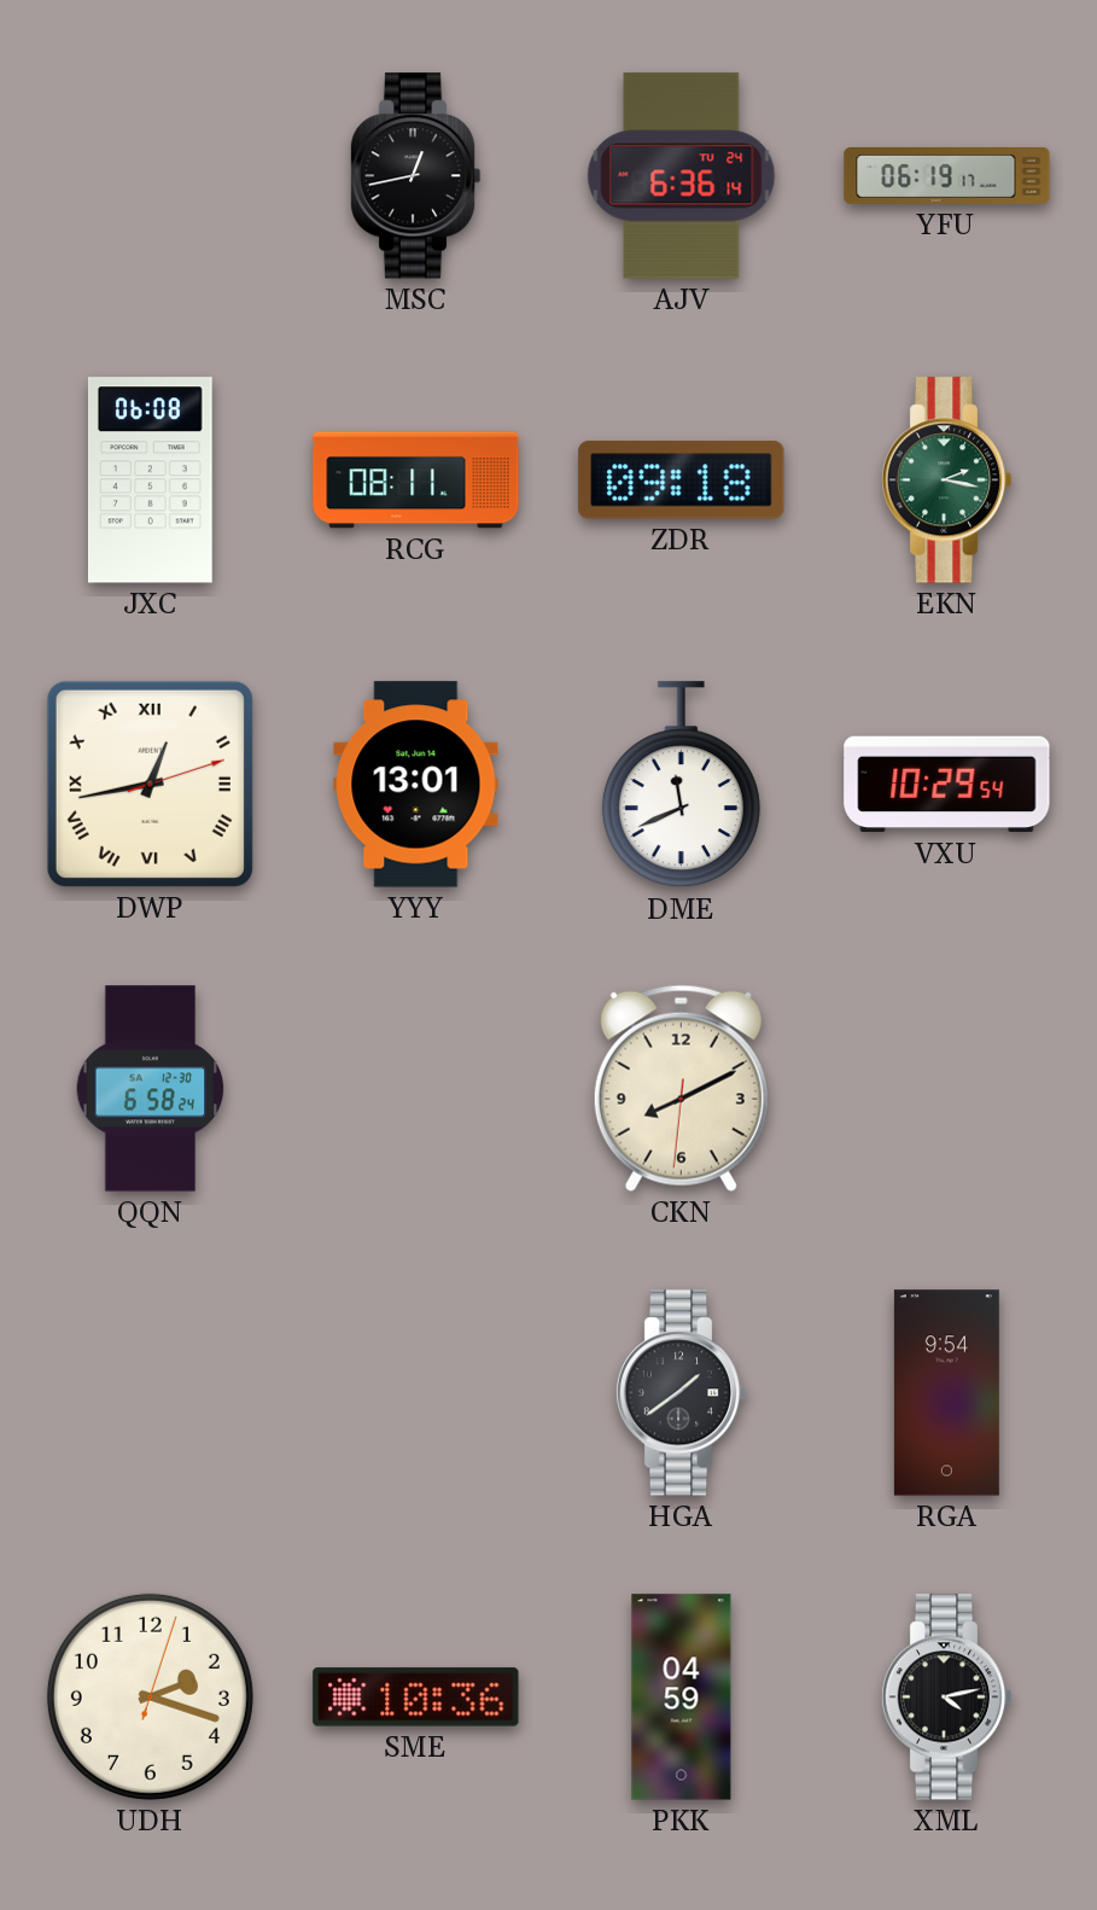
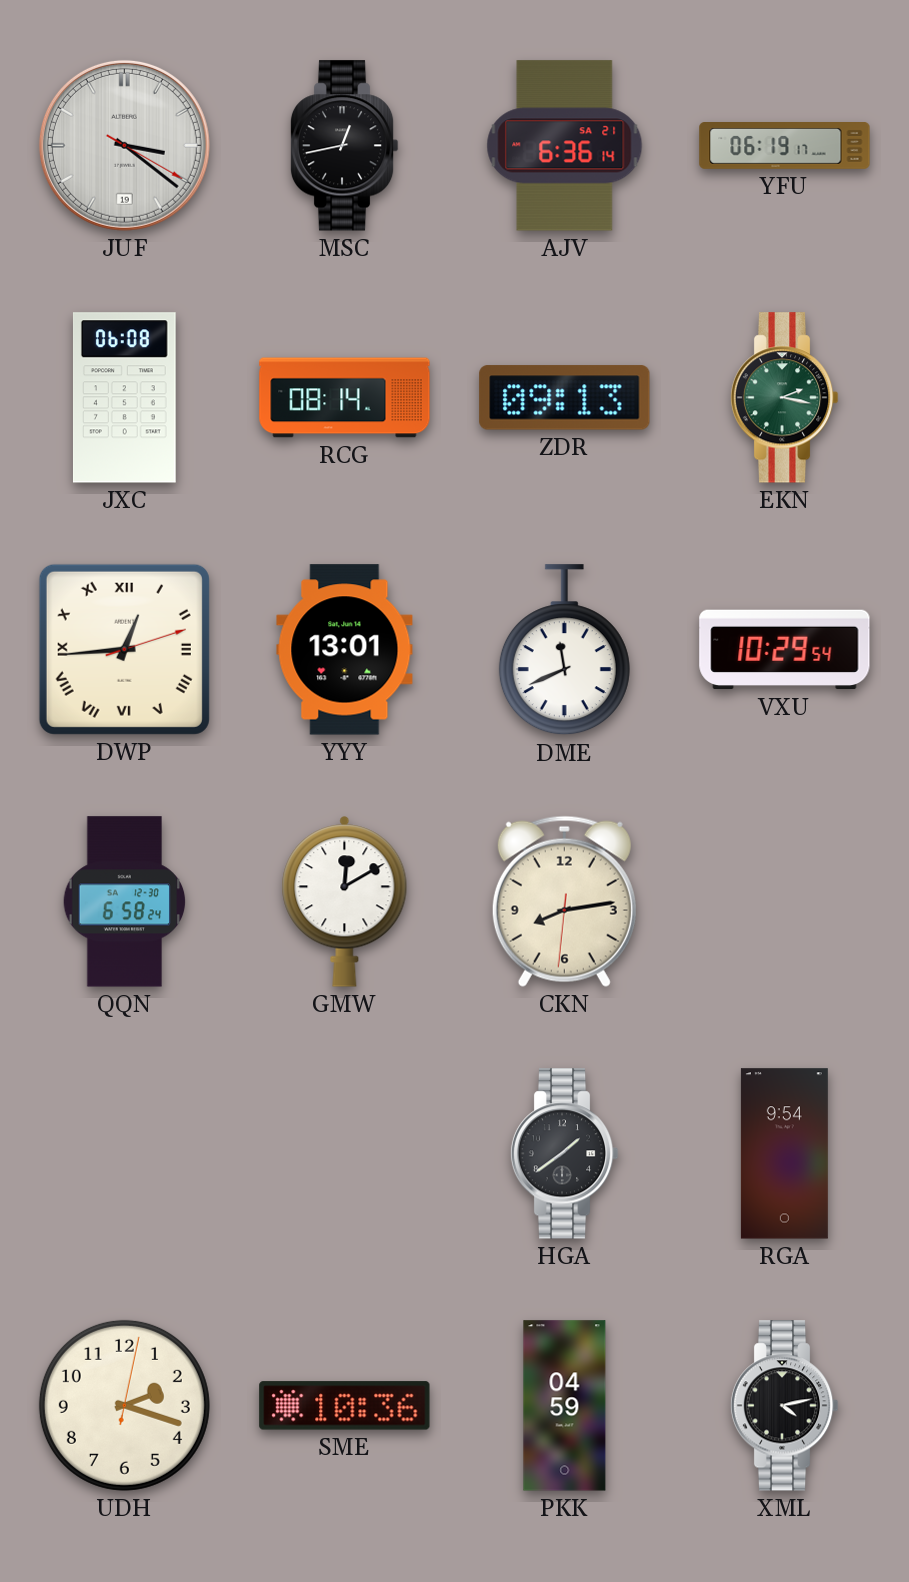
JUF: none -> 3:21 (124, 145)
AJV date: TU 24 -> SA 21 (565, 146)
RCG: 08:11 -> 08:14 (345, 398)
ZDR: 09:18 -> 09:13 (565, 398)
DWP: 12:43 -> 12:44 (124, 649)
GMW: none -> 12:10 (345, 902)
CKN: 8:10 -> 8:13 (564, 901)
UDH: 2:18:03 -> 2:18:02 (124, 1405)
